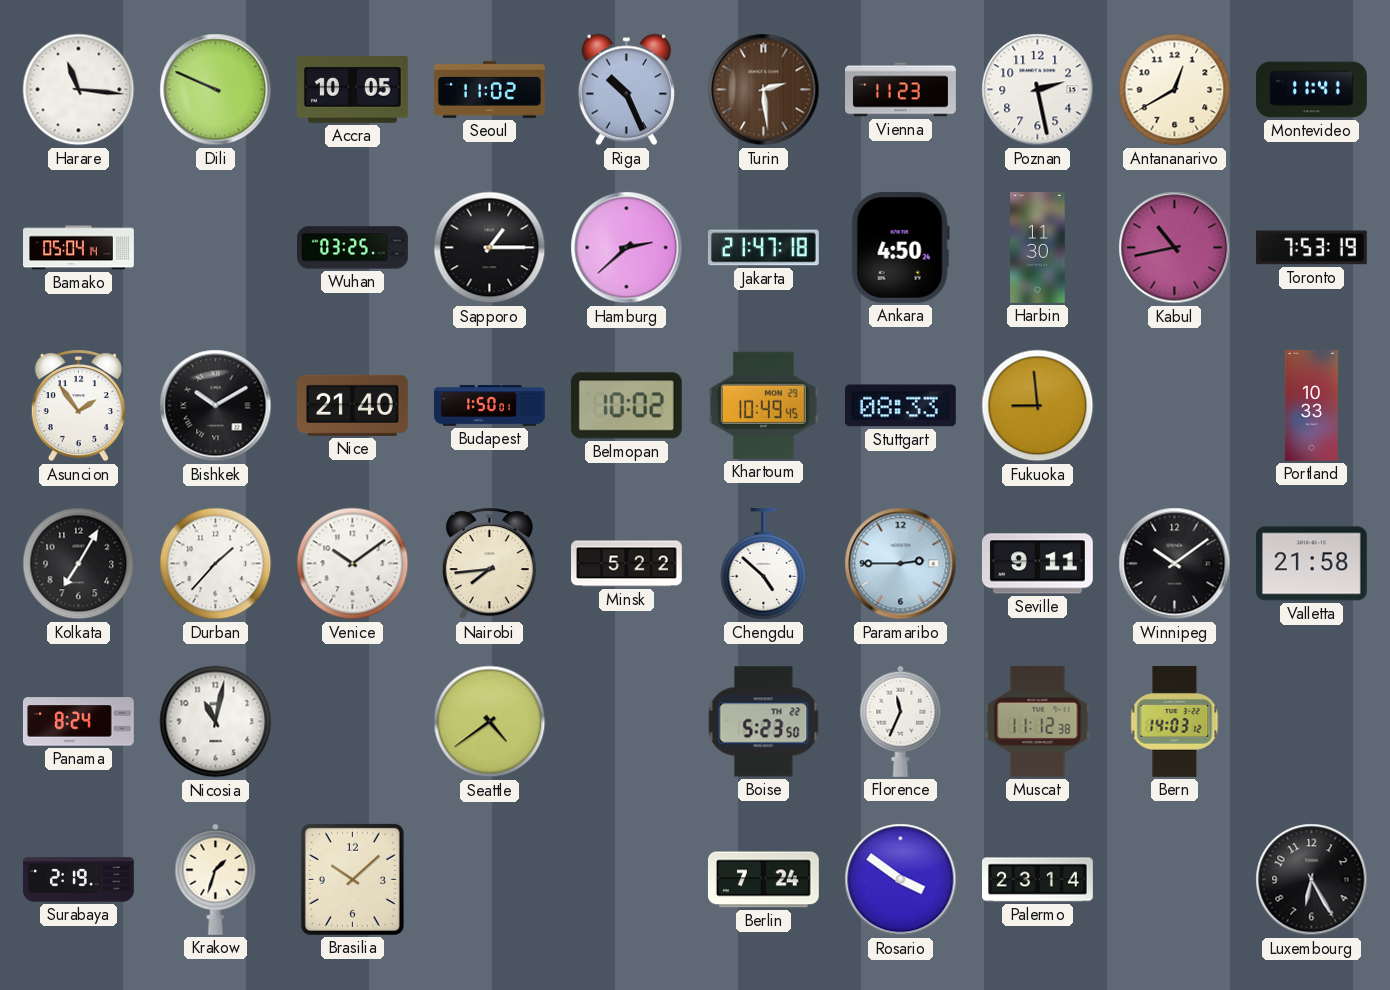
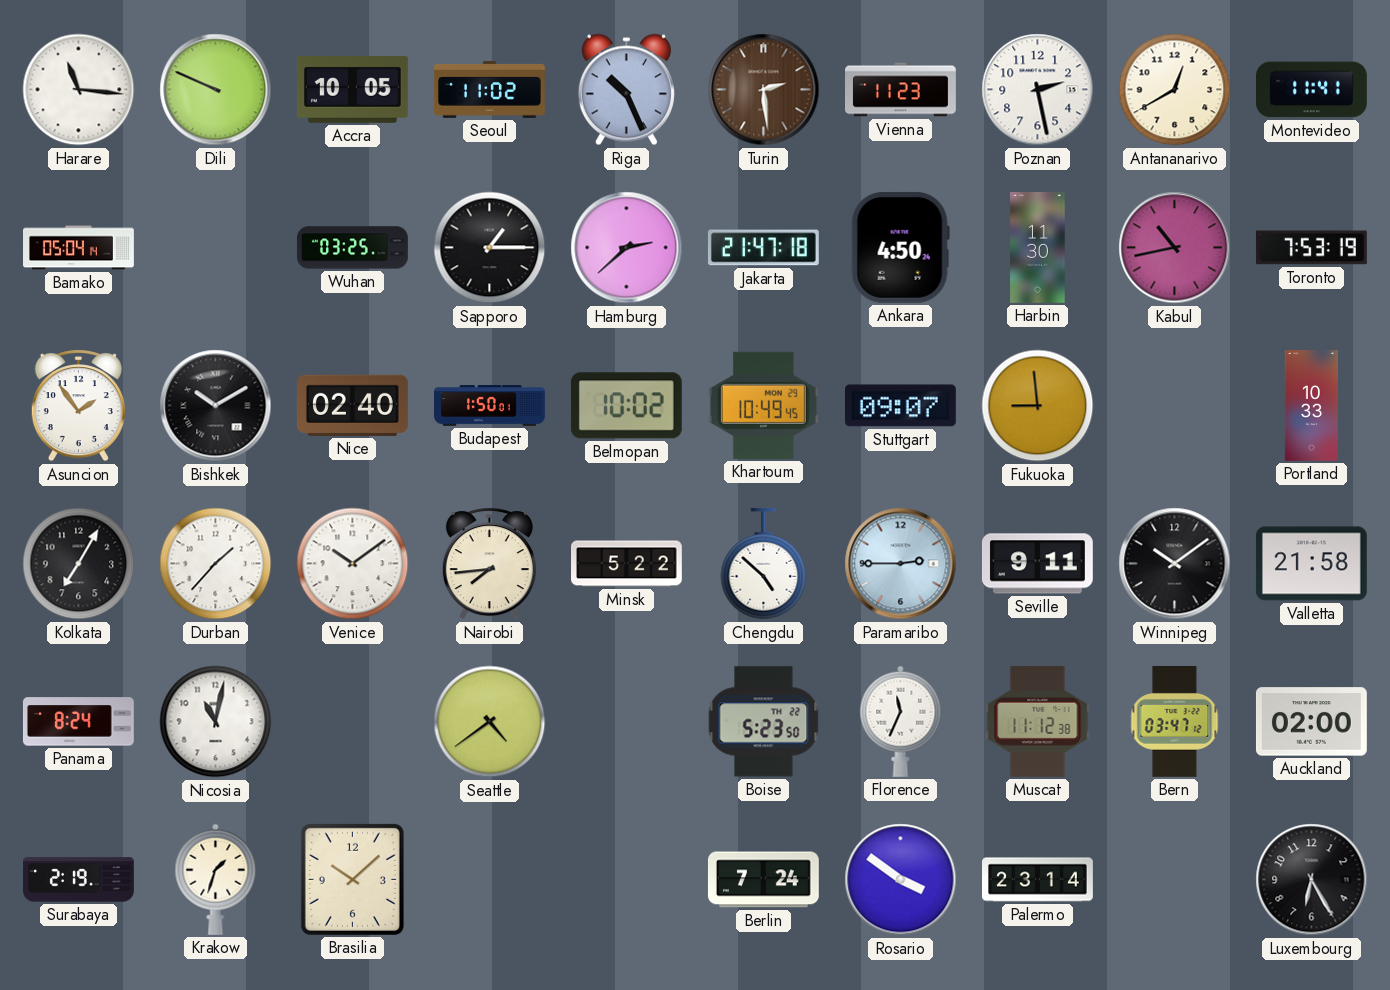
Nice: 21:40 -> 02:40 (352, 405)
Stuttgart: 08:33 -> 09:07 (900, 406)
Bern: 14:03 -> 03:47 (1175, 722)
Auckland: none -> 02:00 (1311, 722)
